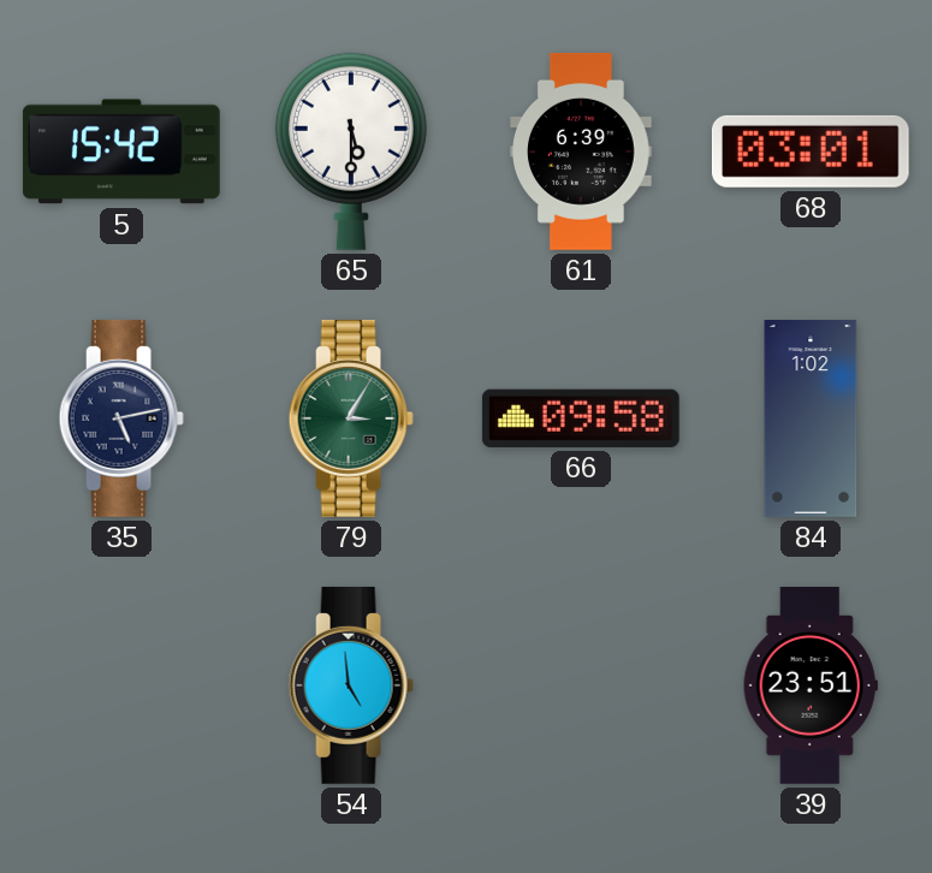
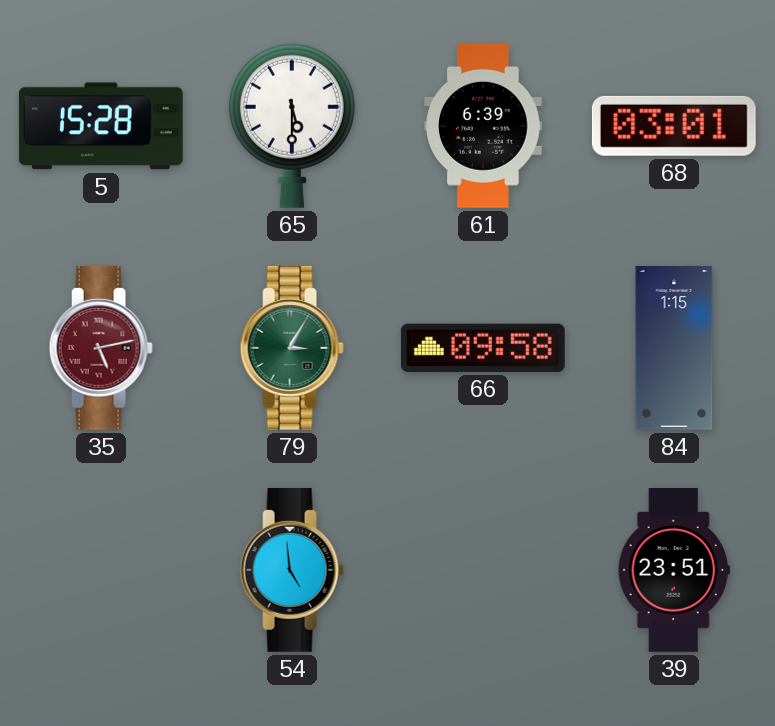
5: 15:42 -> 15:28 (101, 126)
35 dial: navy -> burgundy (101, 348)
84: 1:02 -> 1:15 (674, 349)
